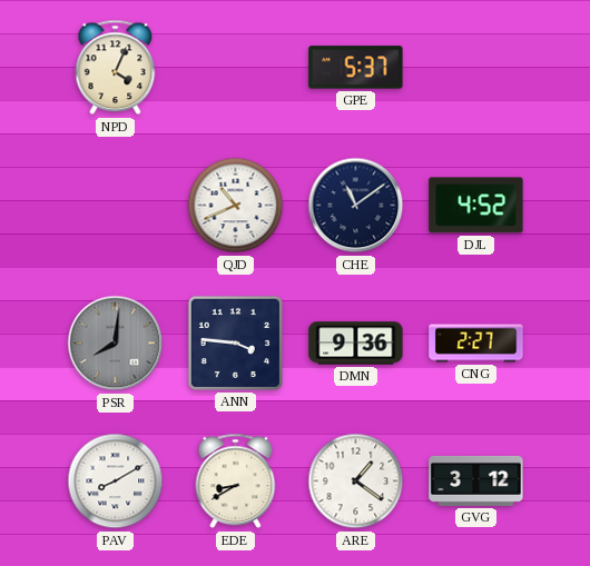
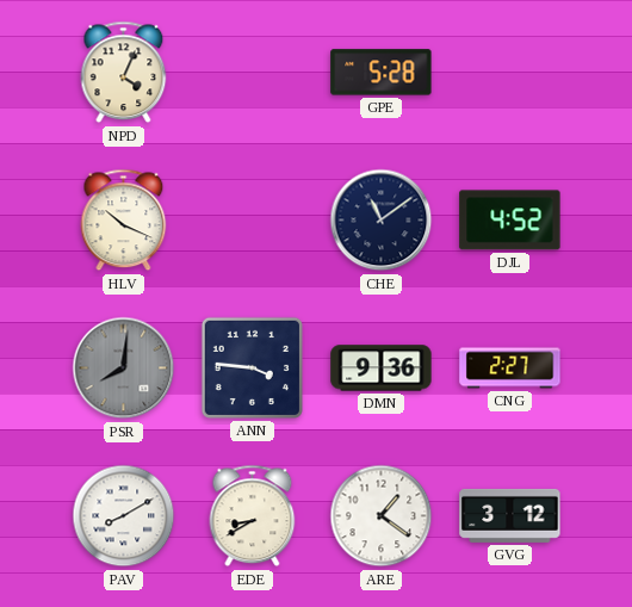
GPE: 5:37 -> 5:28 (382, 73)
HLV: none -> 10:19 (124, 221)
QJD: 10:41 -> none (236, 206)
